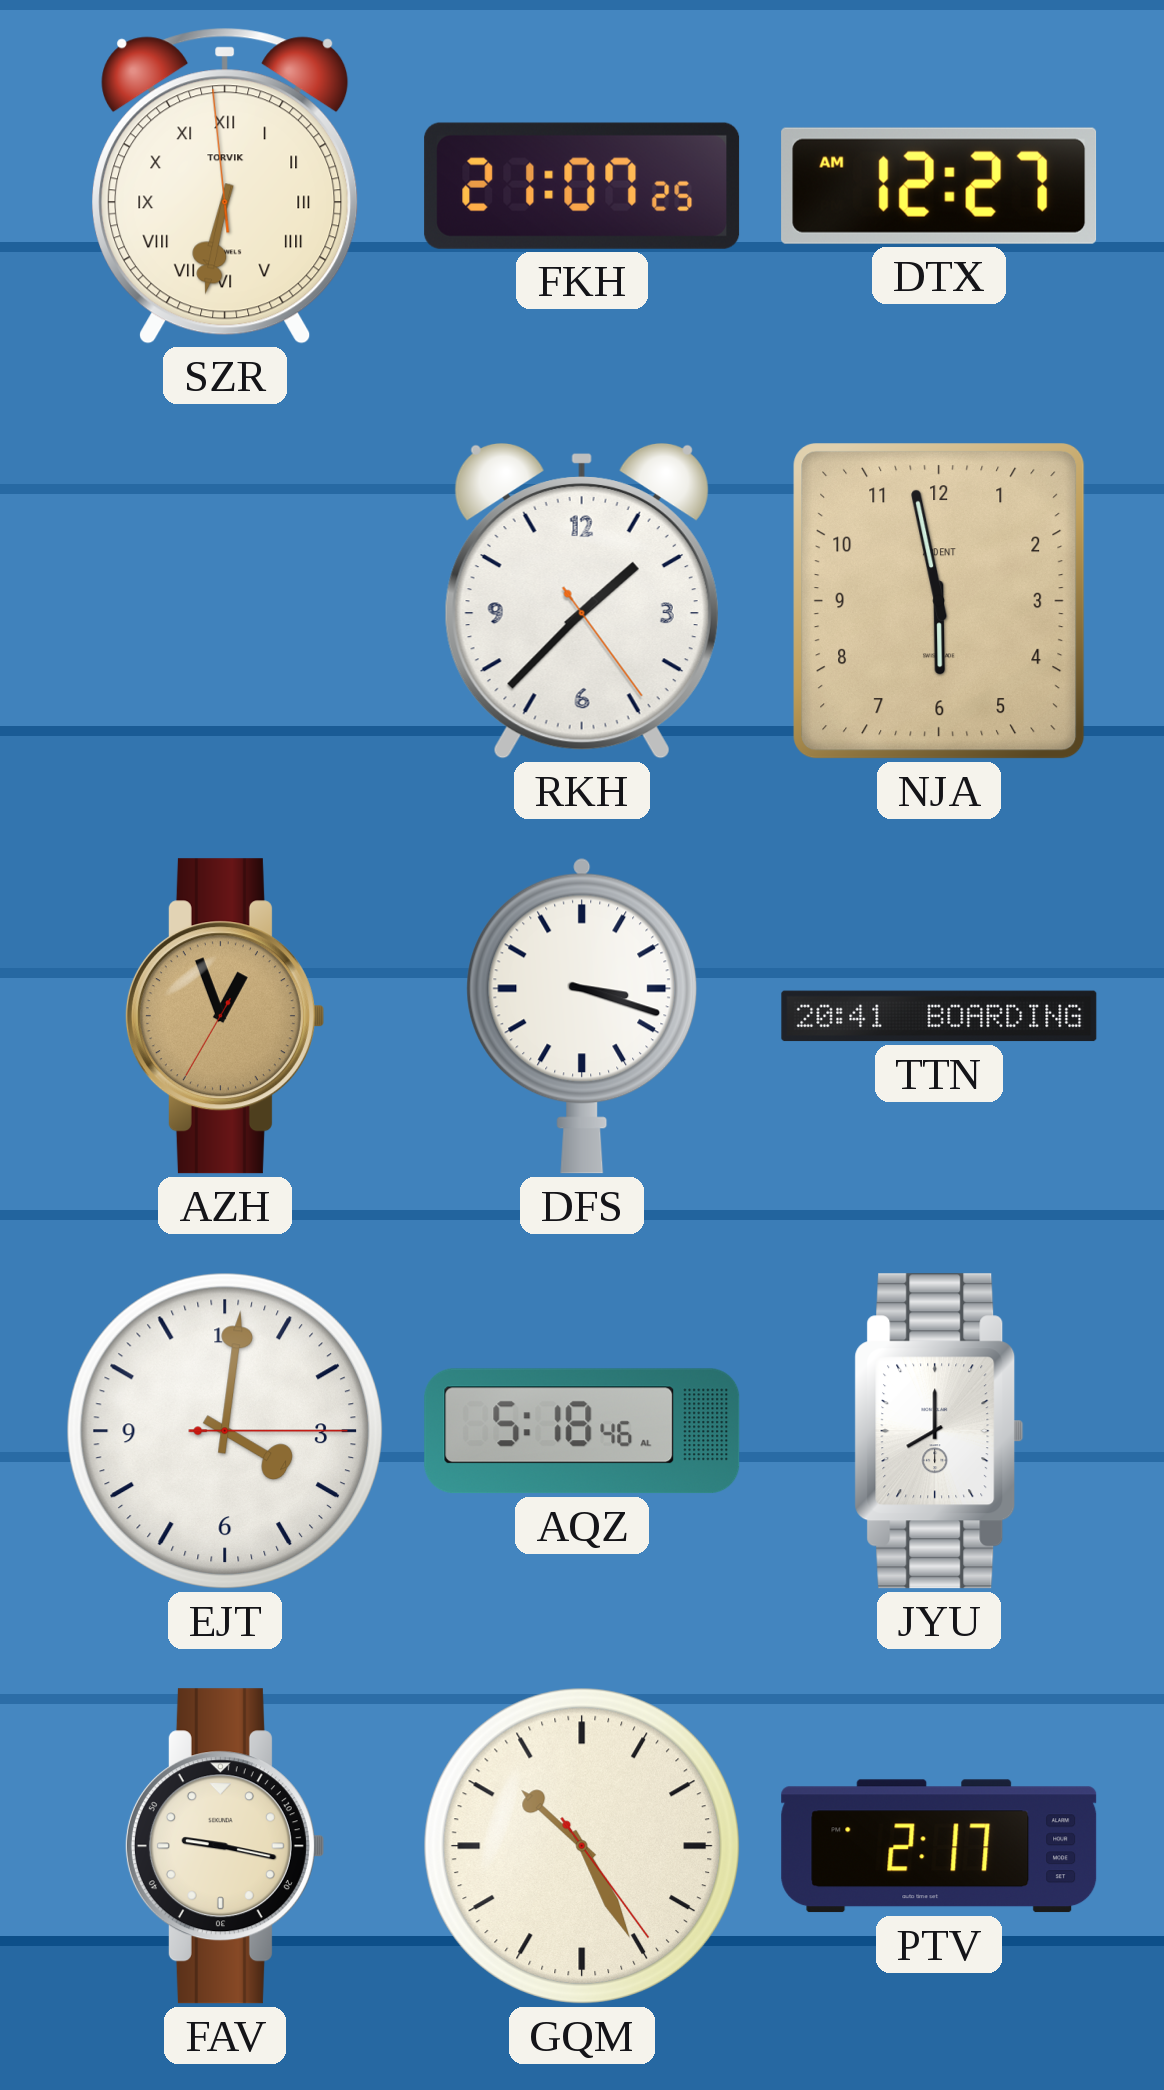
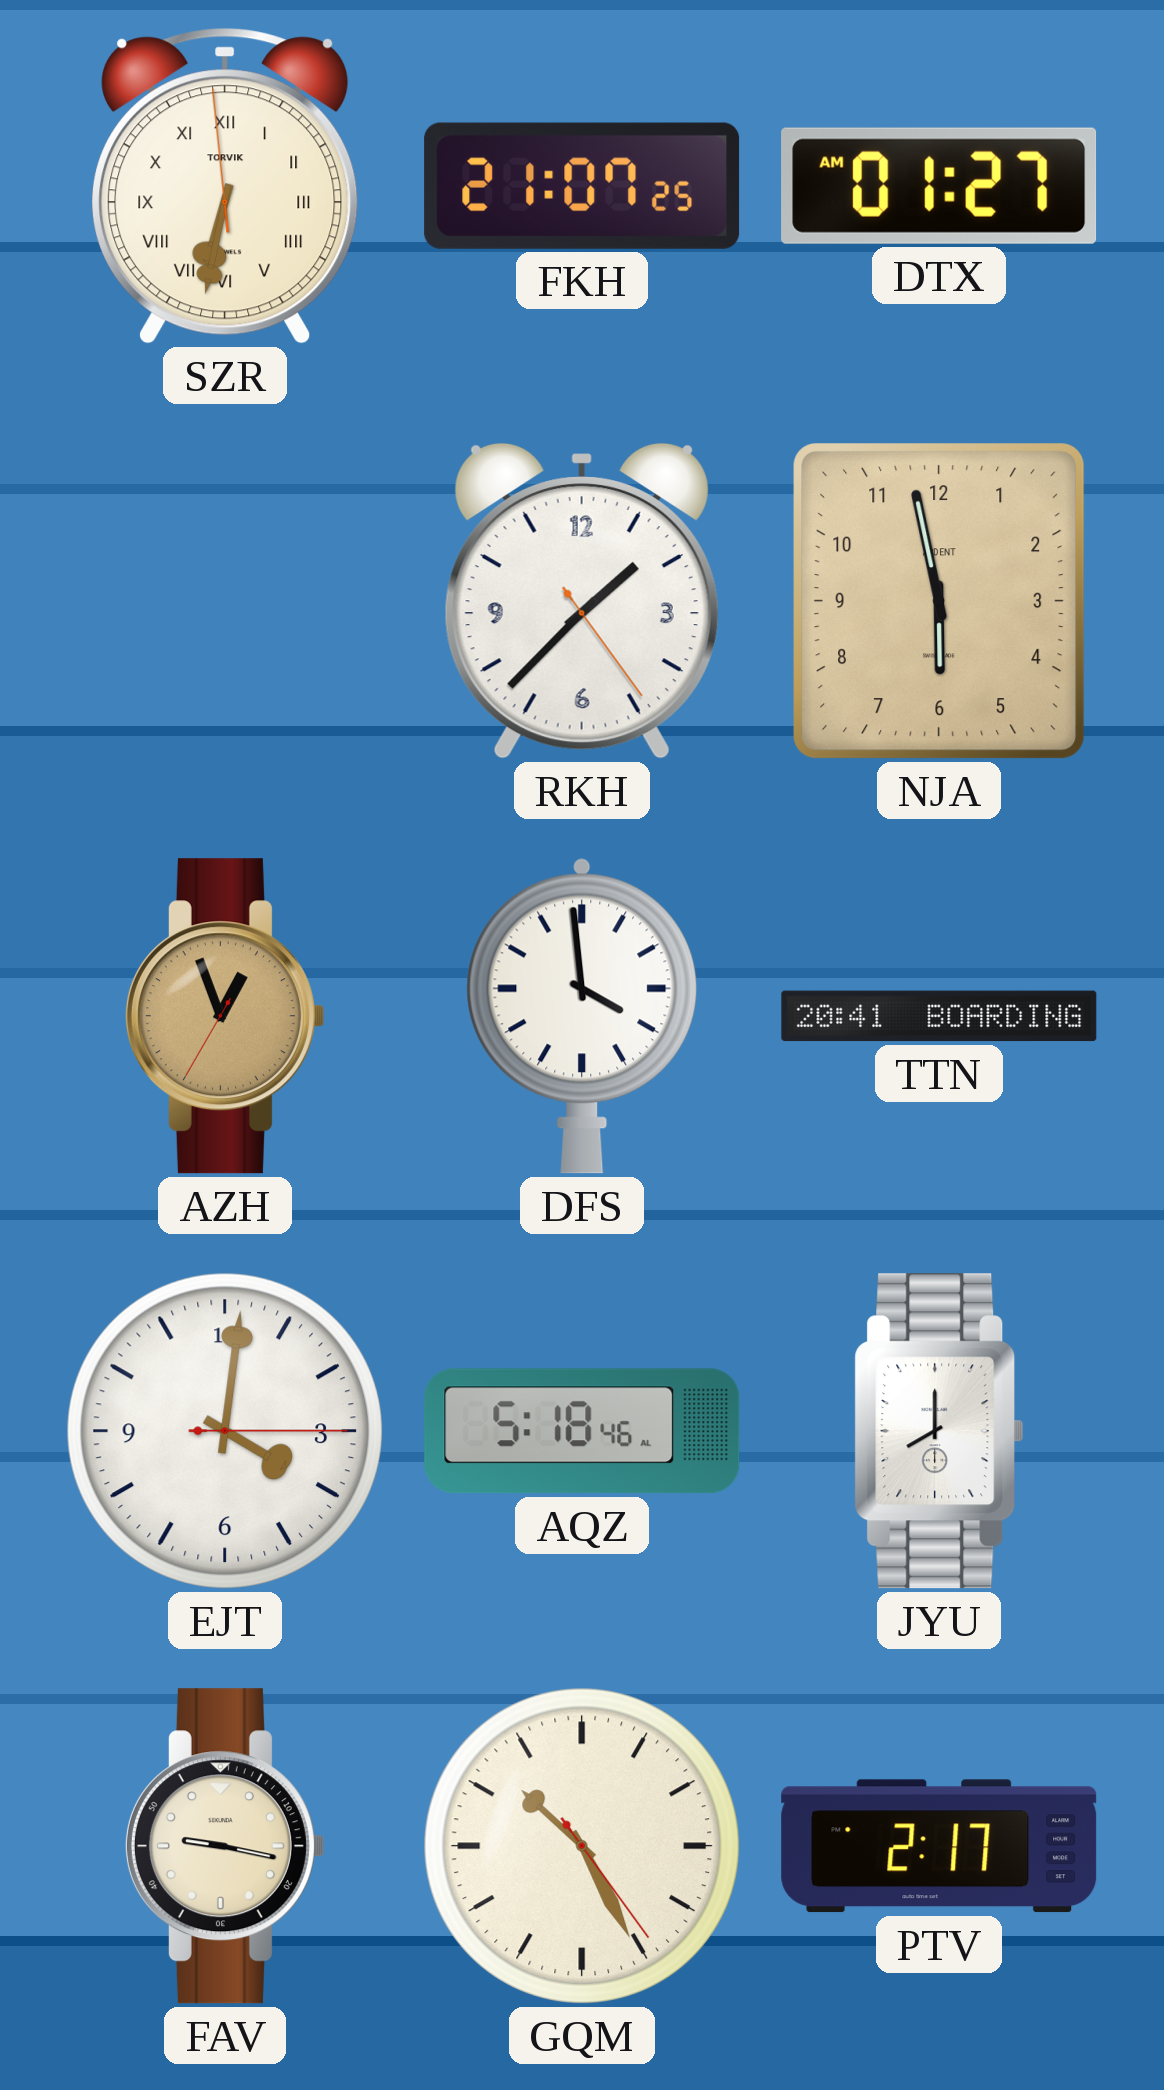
DTX: 12:27 -> 01:27 (939, 186)
DFS: 3:18 -> 3:59 (582, 1016)
